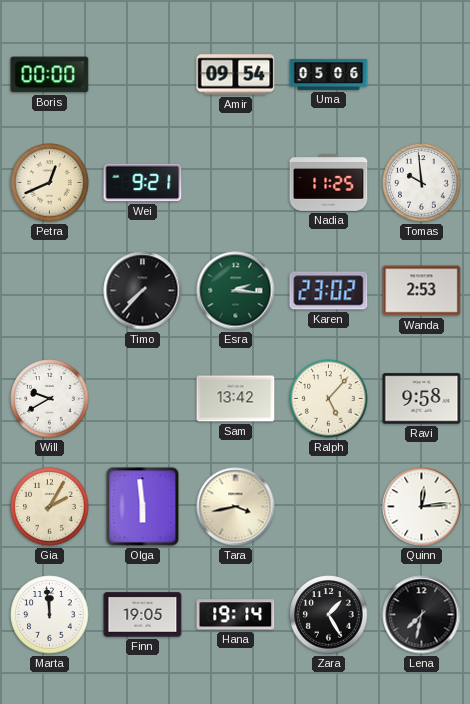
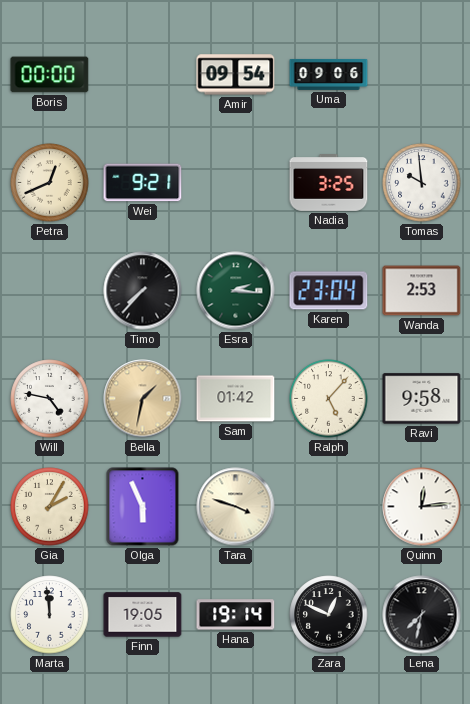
Uma: 05:06 -> 09:06 (329, 74)
Nadia: 11:25 -> 3:25 (329, 183)
Karen: 23:02 -> 23:04 (329, 291)
Will: 9:40 -> 4:47 (50, 399)
Bella: none -> 1:32 (143, 399)
Sam: 13:42 -> 01:42 (236, 399)
Olga: 5:59 -> 5:56 (143, 507)
Tara: 3:43 -> 3:48 (236, 507)
Zara: 1:25 -> 12:49 (329, 615)
